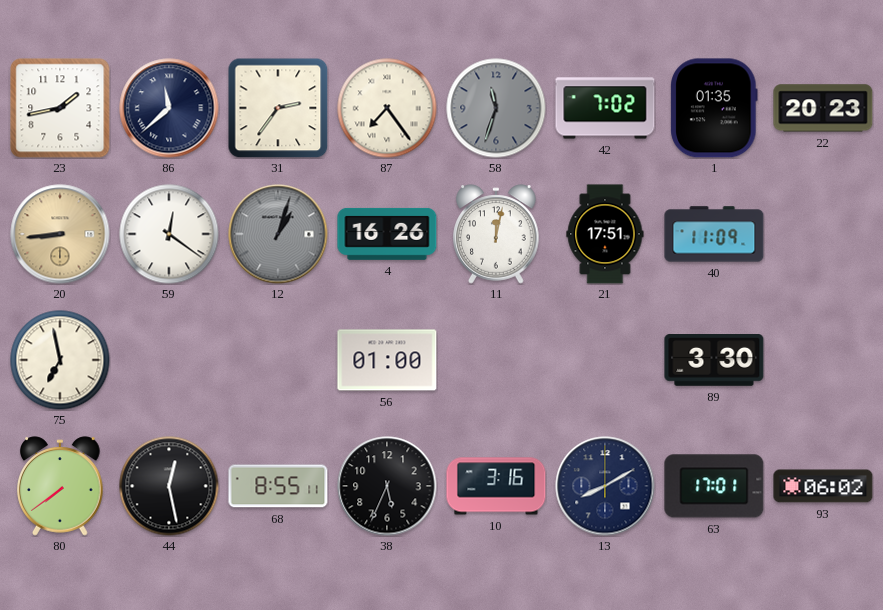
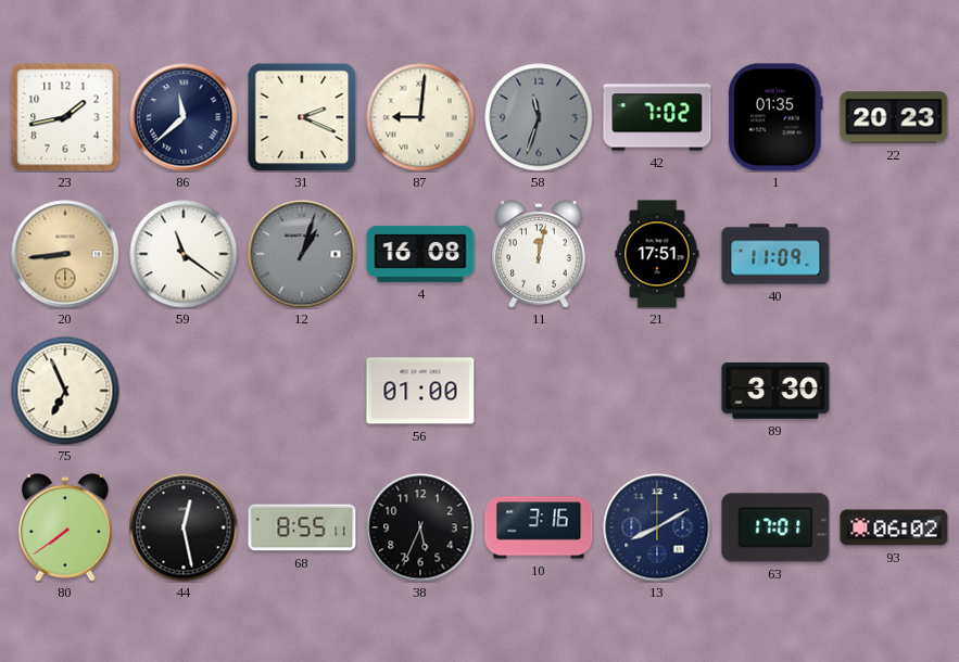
31: 2:36 -> 2:19 (302, 117)
87: 7:24 -> 9:01 (420, 117)
59: 12:21 -> 11:21 (184, 254)
4: 16:26 -> 16:08 (420, 254)
75: 6:58 -> 6:56 (65, 391)
